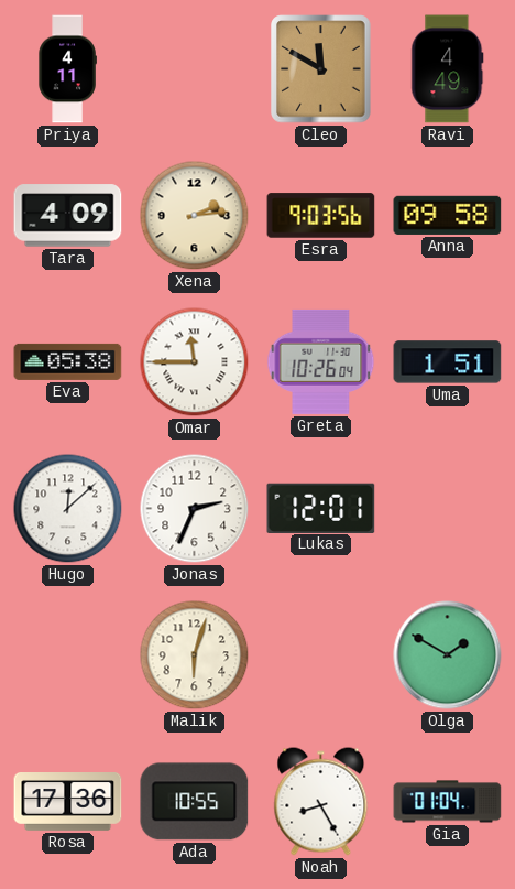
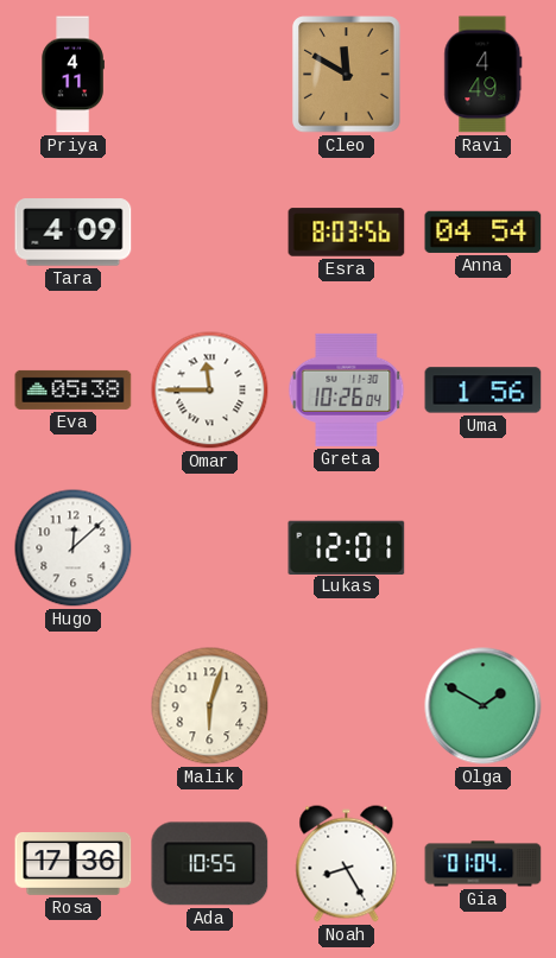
Xena: 2:14 -> none (195, 216)
Esra: 9:03 -> 8:03 (347, 233)
Anna: 09:58 -> 04:54 (484, 231)
Uma: 1:51 -> 1:56 (484, 391)
Jonas: 2:34 -> none (195, 509)
